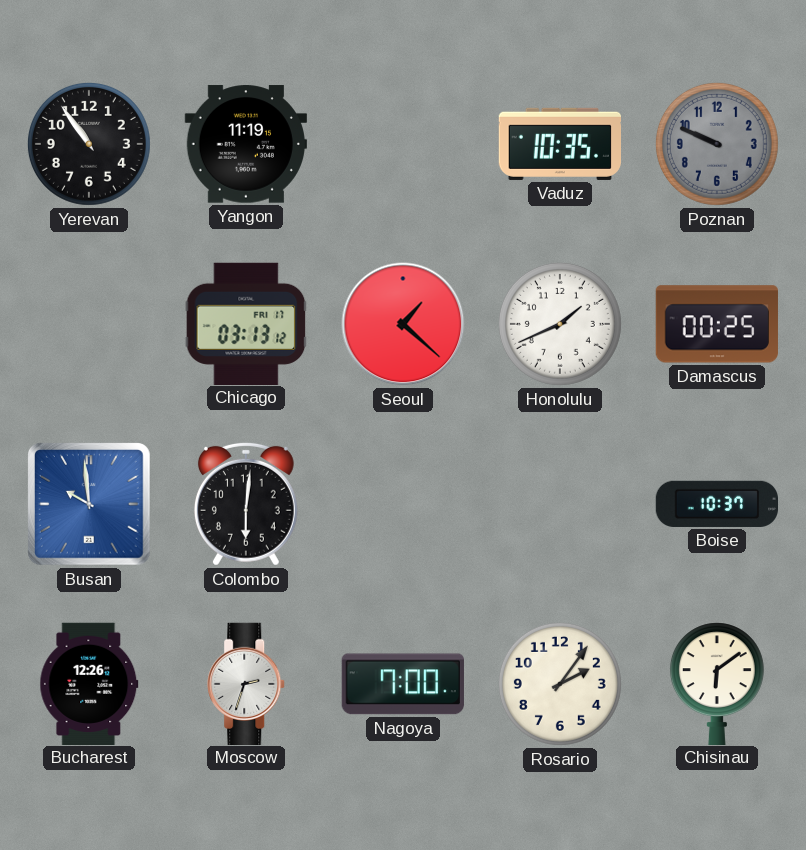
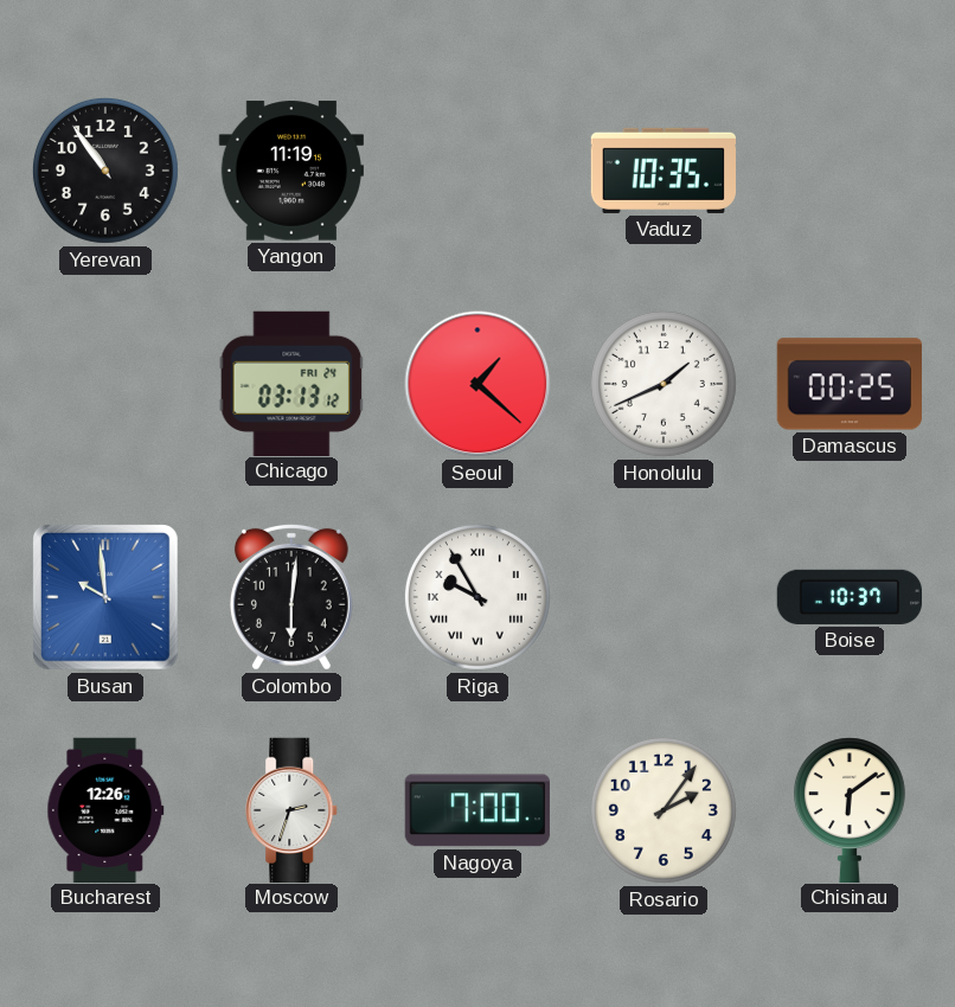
Poznan: 9:49 -> none (717, 144)
Chicago date: FRI 17 -> FRI 24 (291, 383)
Riga: none -> 9:55 (477, 597)
